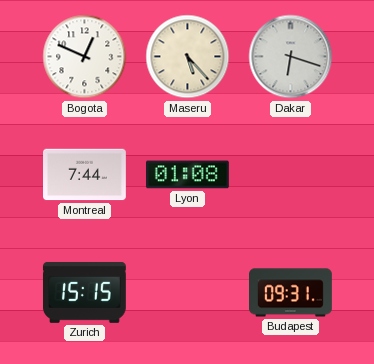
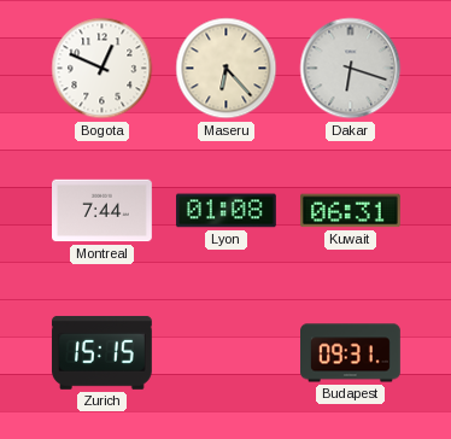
Maseru: 5:23 -> 6:23 (227, 69)
Kuwait: none -> 06:31 (350, 211)
